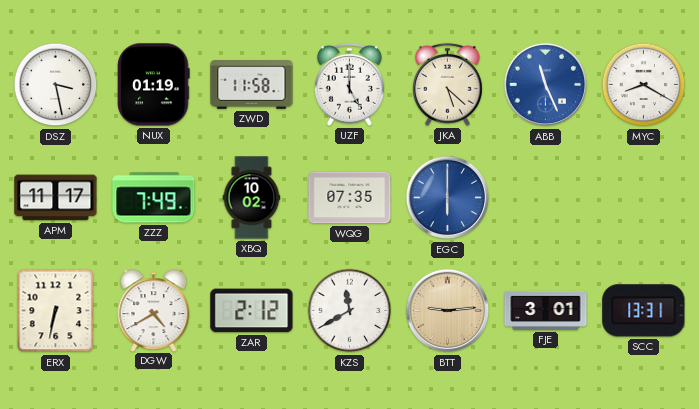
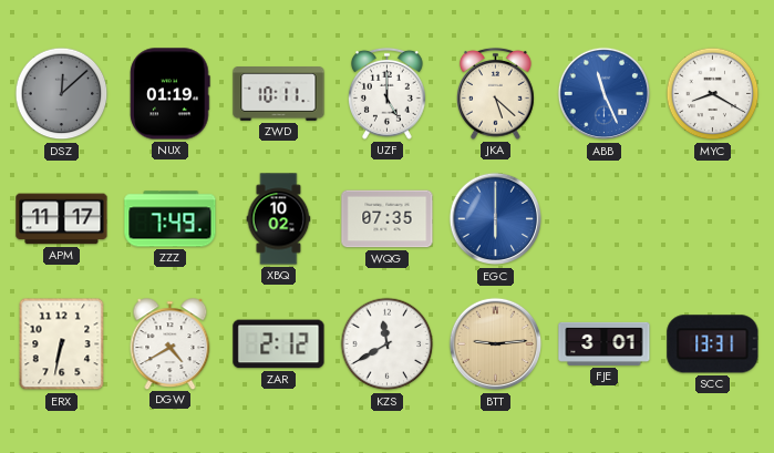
DSZ: 3:28 -> 12:08 (62, 94)
DSZ dial: white -> grey (62, 94)
ZWD: 11:58 -> 10:11 (279, 94)
